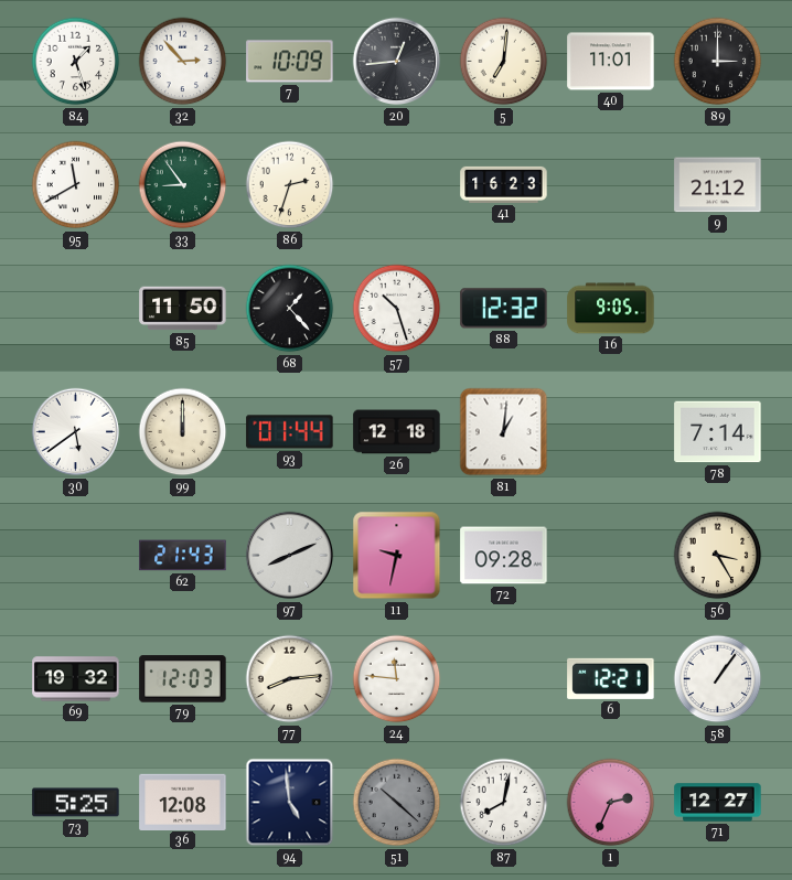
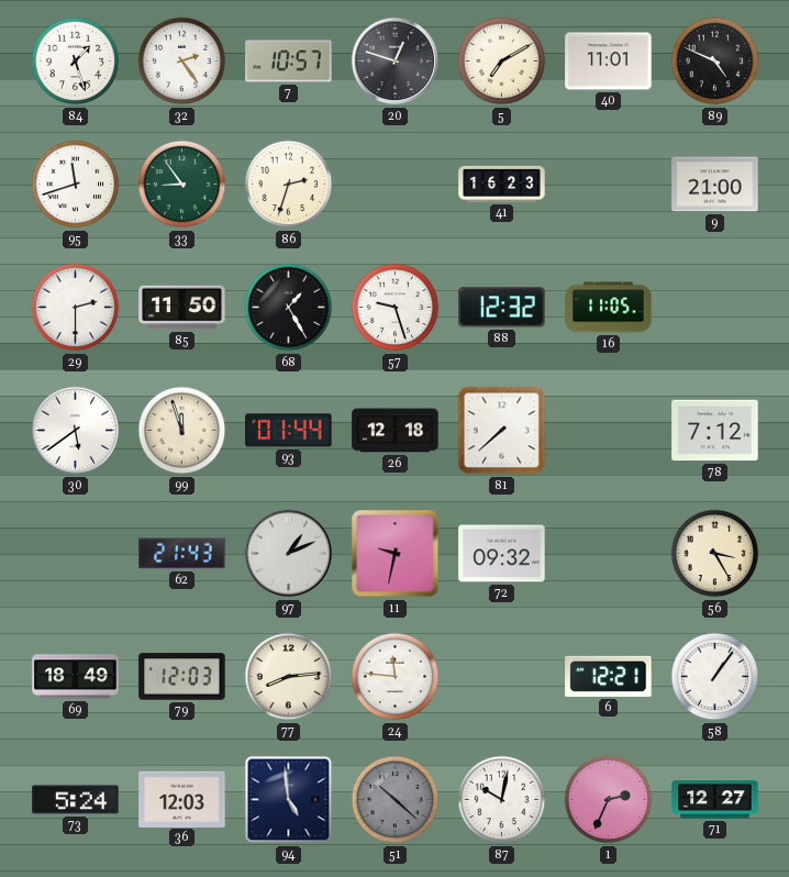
32: 2:53 -> 2:24 (182, 62)
7: 10:09 -> 10:57 (289, 62)
20: 12:44 -> 12:48 (396, 62)
5: 7:01 -> 7:10 (502, 62)
89: 3:00 -> 4:49 (715, 62)
95: 11:40 -> 11:42 (76, 185)
9: 21:12 -> 21:00 (715, 185)
29: none -> 2:30 (76, 308)
68: 1:23 -> 1:25 (289, 308)
57: 10:27 -> 9:27 (396, 308)
16: 9:05 -> 11:05 (609, 308)
99: 12:00 -> 11:57 (182, 431)
81: 1:01 -> 7:38 (502, 431)
78: 7:14 -> 7:12 (715, 431)
97: 8:11 -> 1:11 (289, 554)
72: 09:28 -> 09:32 (502, 554)
69: 19:32 -> 18:49 (76, 677)
73: 5:25 -> 5:24 (76, 800)
36: 12:08 -> 12:03 (182, 799)
87: 8:02 -> 10:02 (502, 800)
